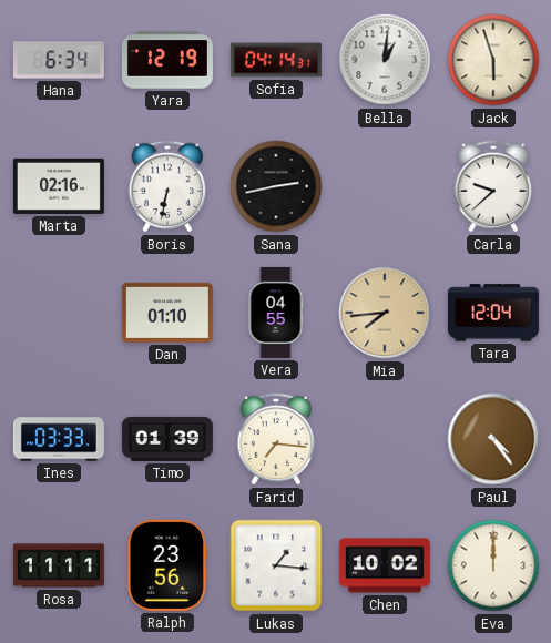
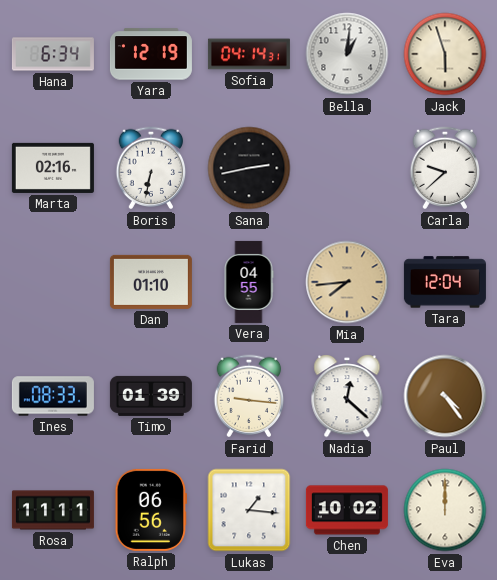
Ines: 03:33 -> 08:33 (53, 396)
Farid: 7:16 -> 9:16 (249, 396)
Nadia: none -> 12:22 (347, 396)
Ralph: 23:56 -> 06:56 (150, 510)
